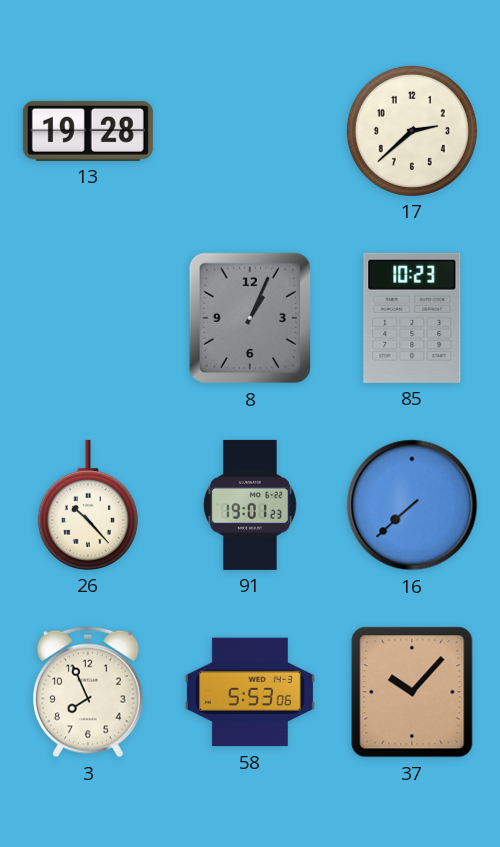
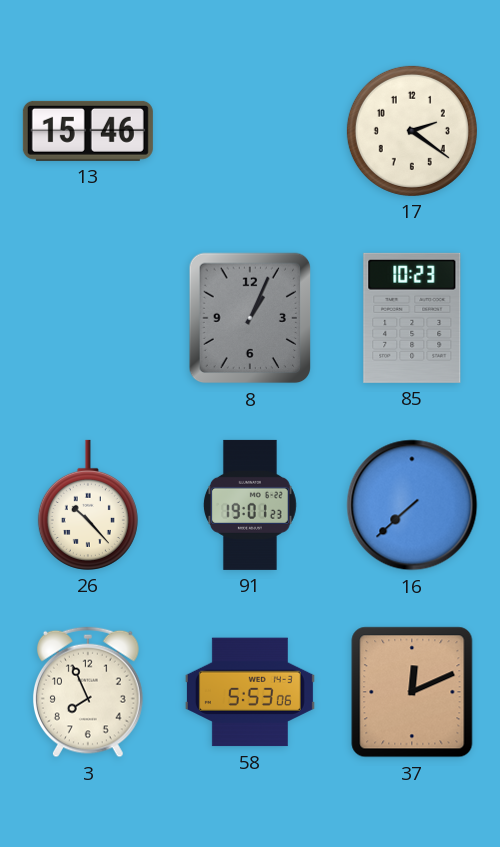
13: 19:28 -> 15:46 (88, 131)
17: 2:38 -> 2:21 (412, 131)
37: 10:07 -> 12:11 (412, 692)
